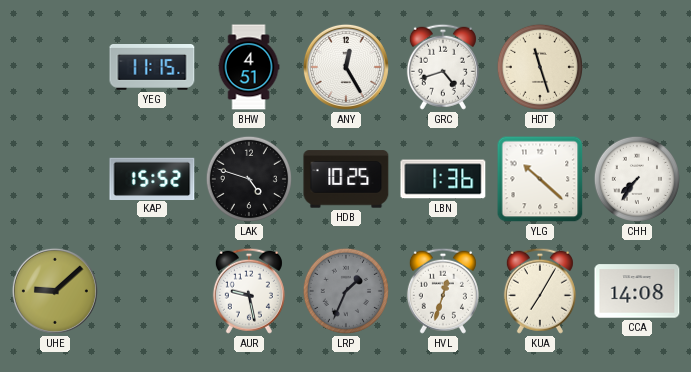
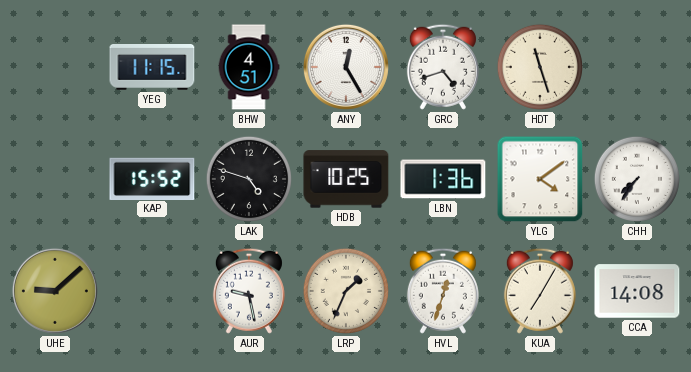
YLG: 10:22 -> 4:09 (540, 179)
LRP dial: grey -> cream (346, 291)
